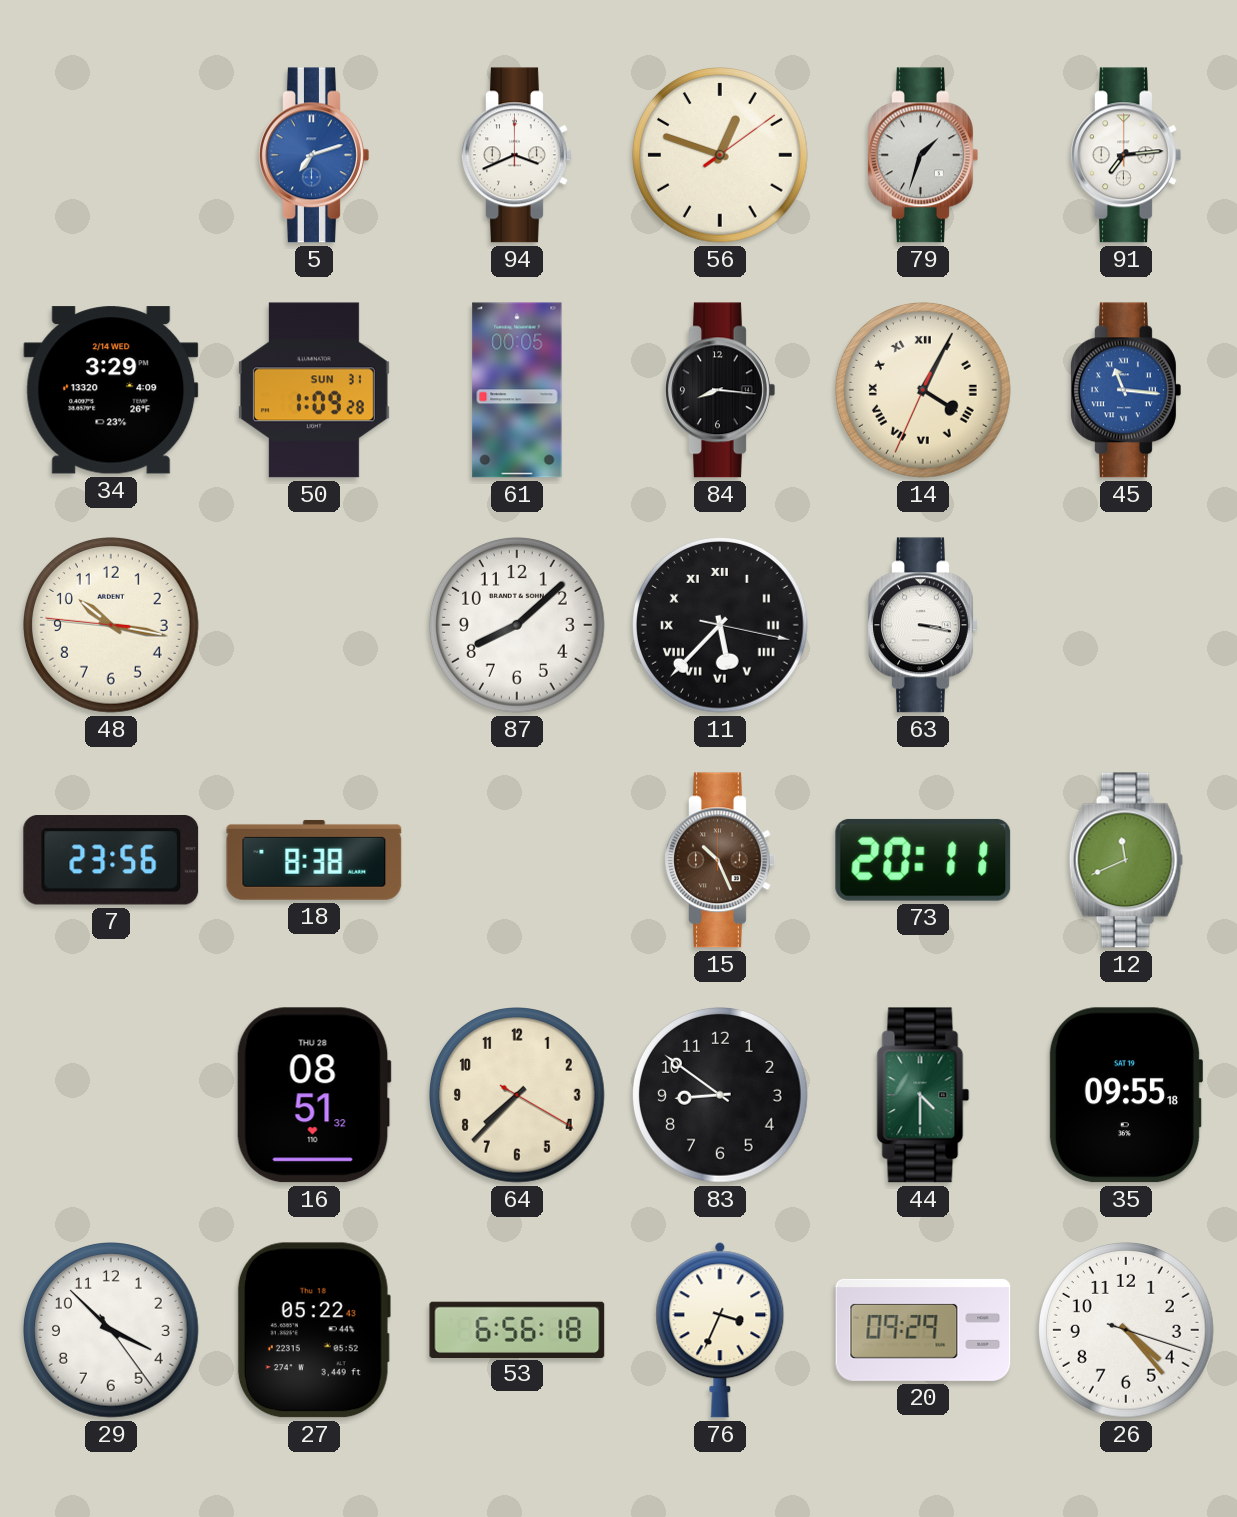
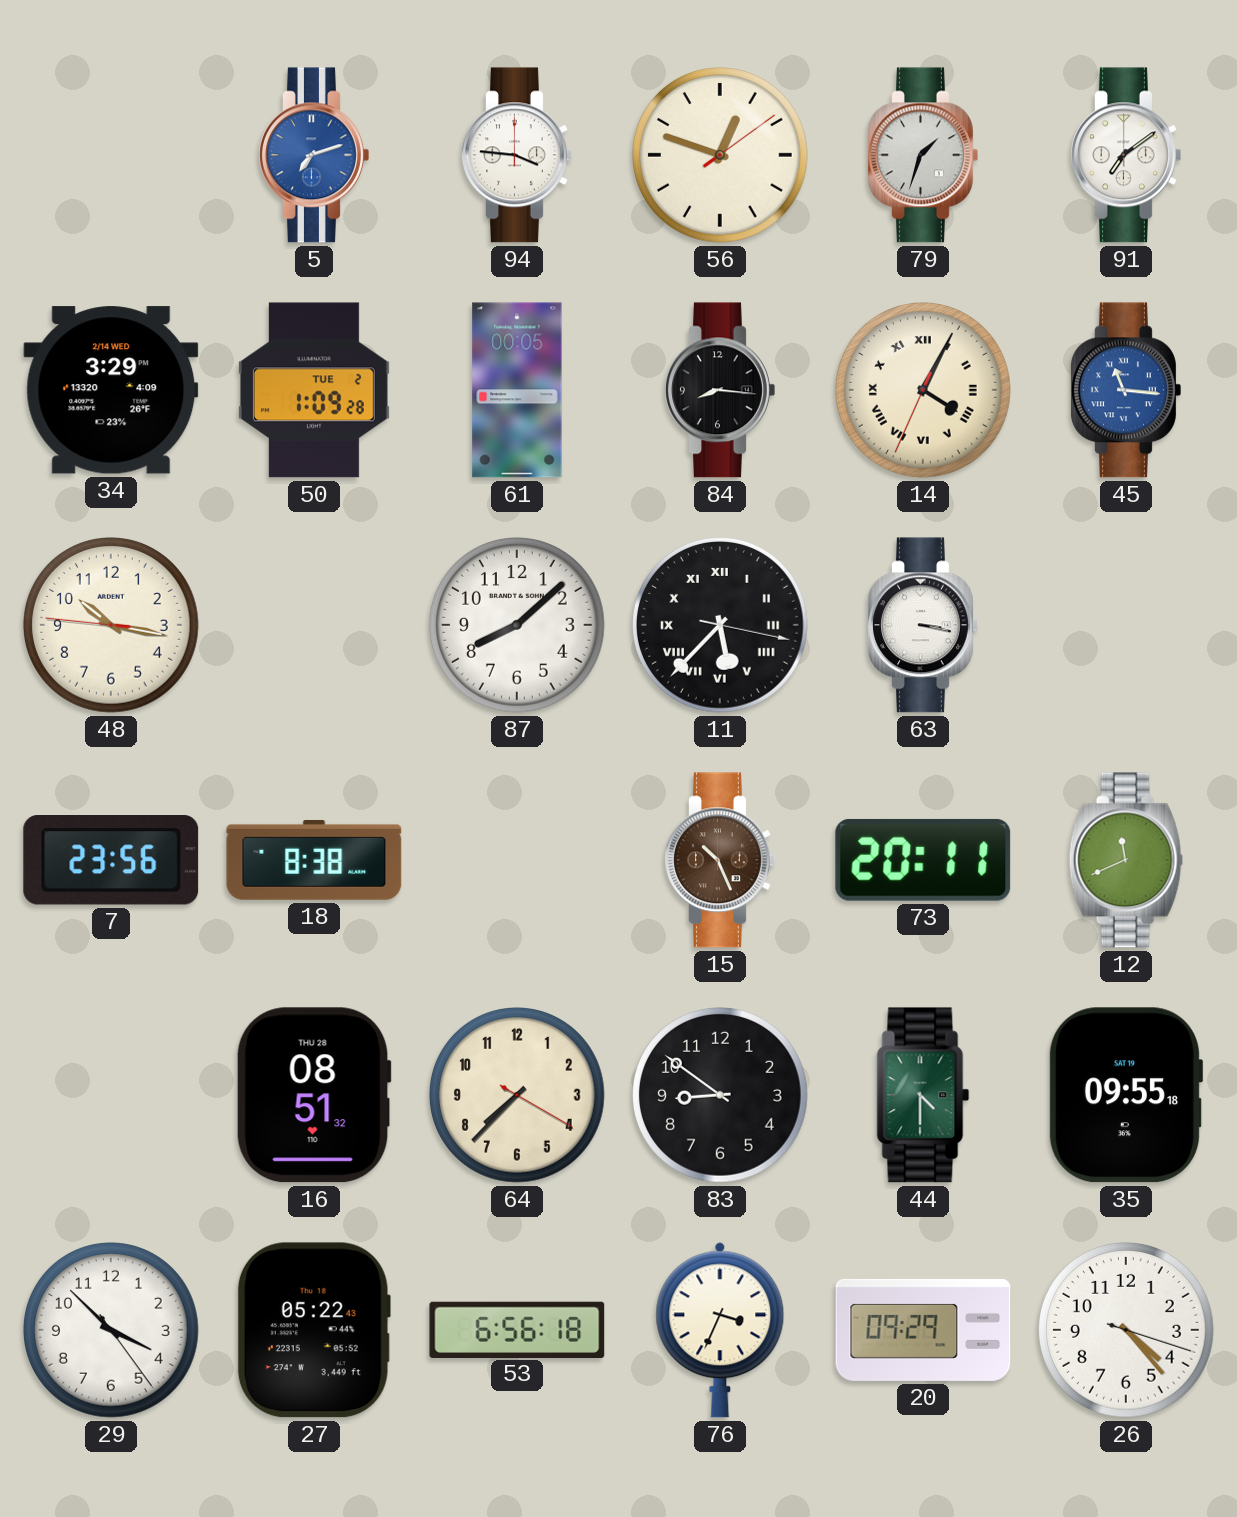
94: 3:41 -> 3:46 (517, 155)
91: 7:14 -> 7:09 (1126, 155)
50 date: SUN 31 -> TUE 2 (314, 390)
